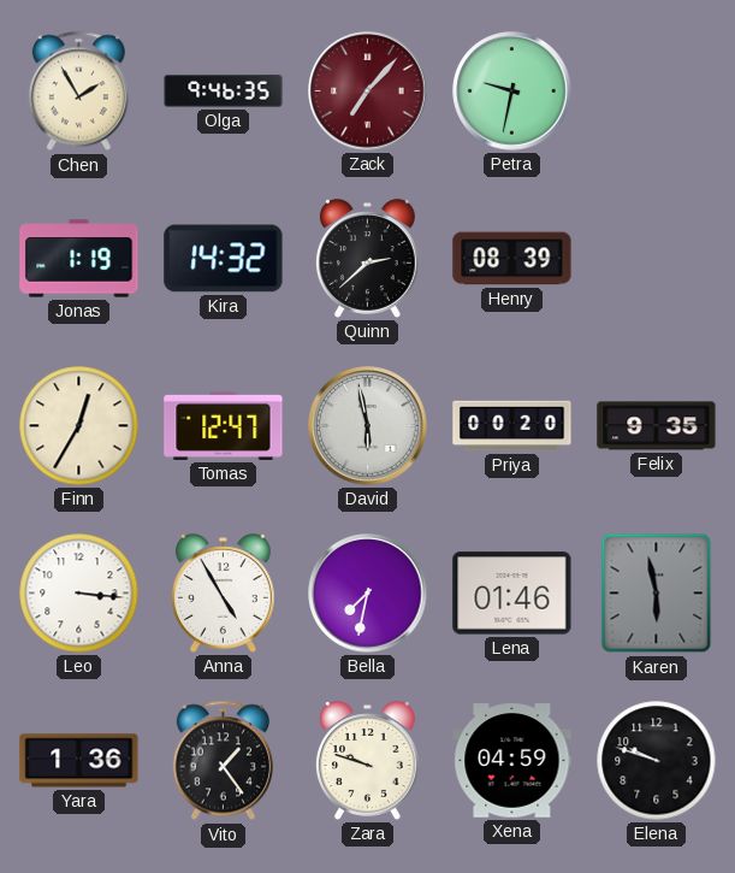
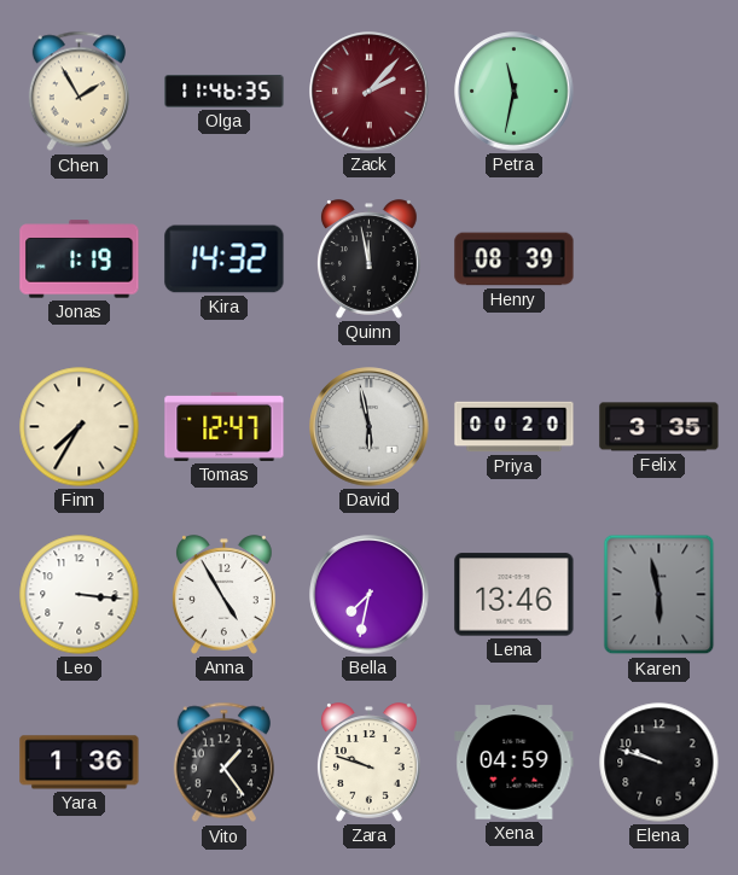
Olga: 9:46 -> 11:46 (225, 92)
Zack: 7:07 -> 2:07 (370, 92)
Petra: 9:32 -> 11:32 (515, 92)
Quinn: 2:38 -> 11:58 (368, 259)
Finn: 12:35 -> 7:35 (80, 427)
Felix: 9:35 -> 3:35 (659, 427)
Lena: 01:46 -> 13:46 (515, 595)
